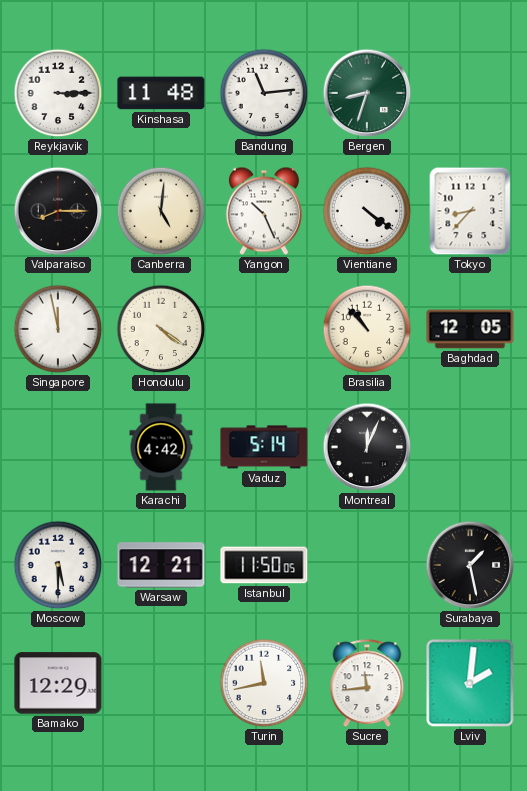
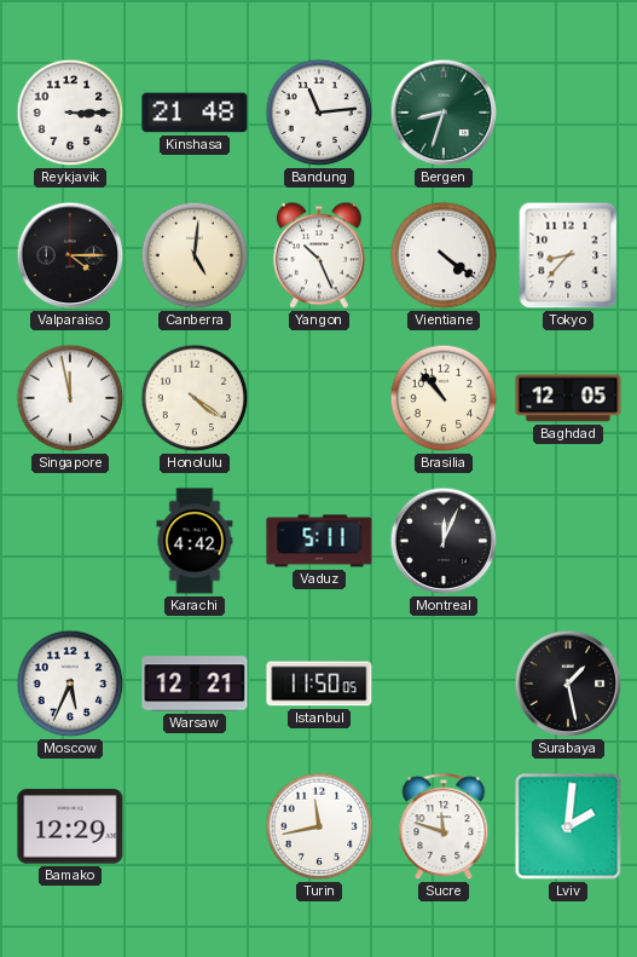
Kinshasa: 11:48 -> 21:48 (195, 113)
Valparaiso: 8:15 -> 4:15 (70, 255)
Vaduz: 5:14 -> 5:11 (319, 541)
Moscow: 5:30 -> 5:34 (70, 684)
Sucre: 11:44 -> 11:48 (444, 828)
